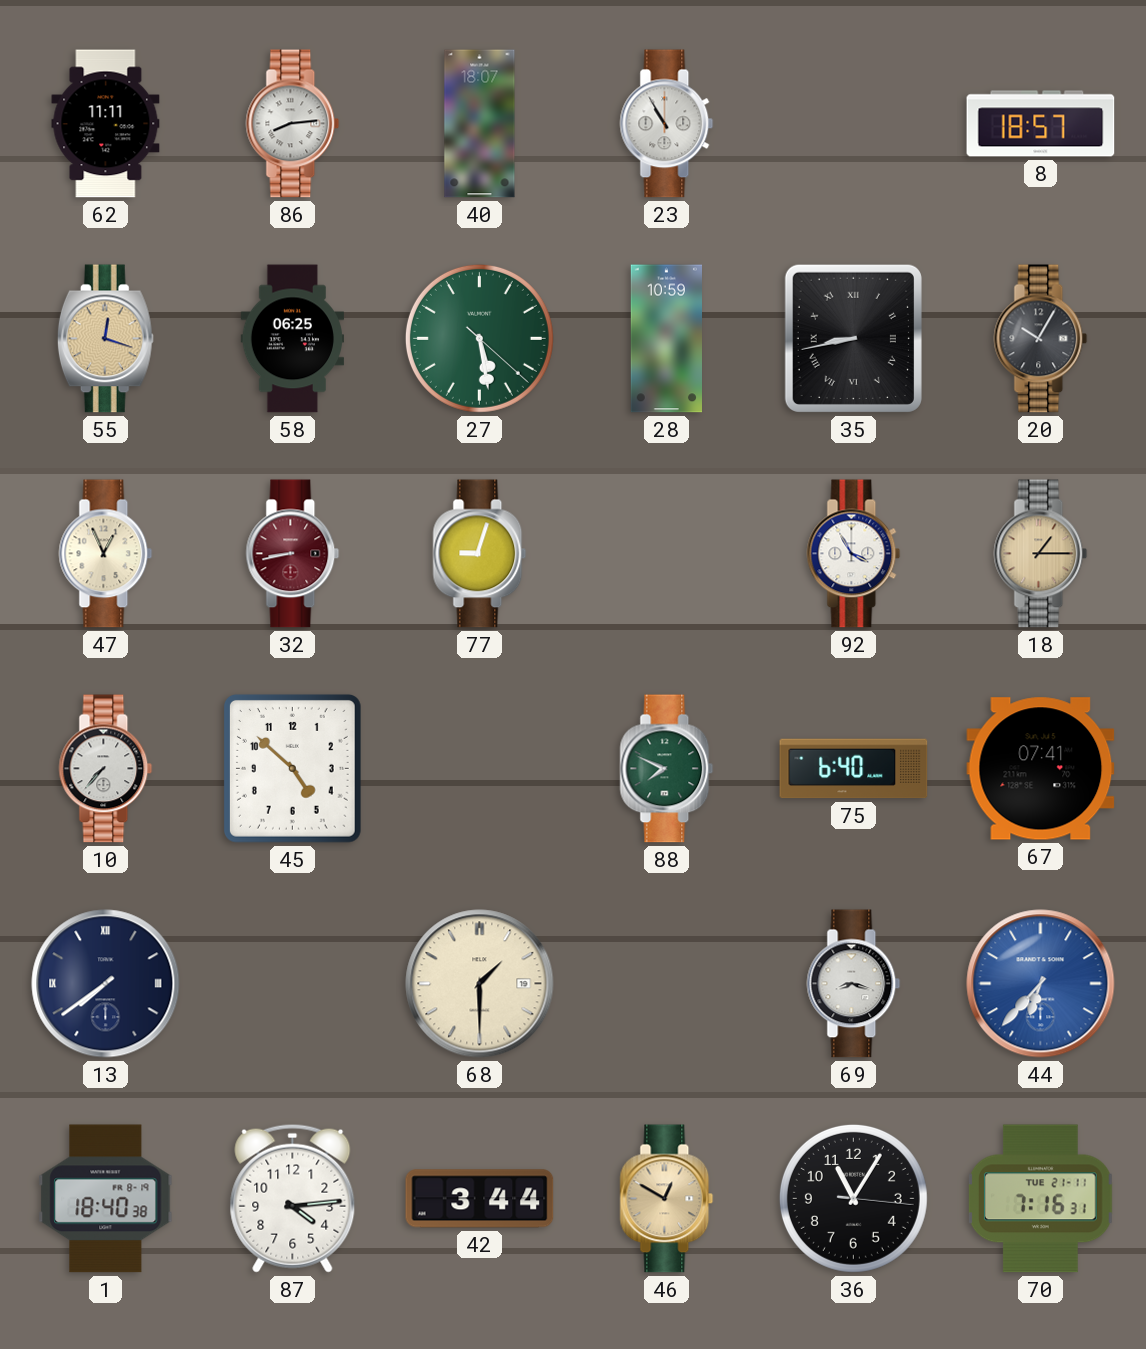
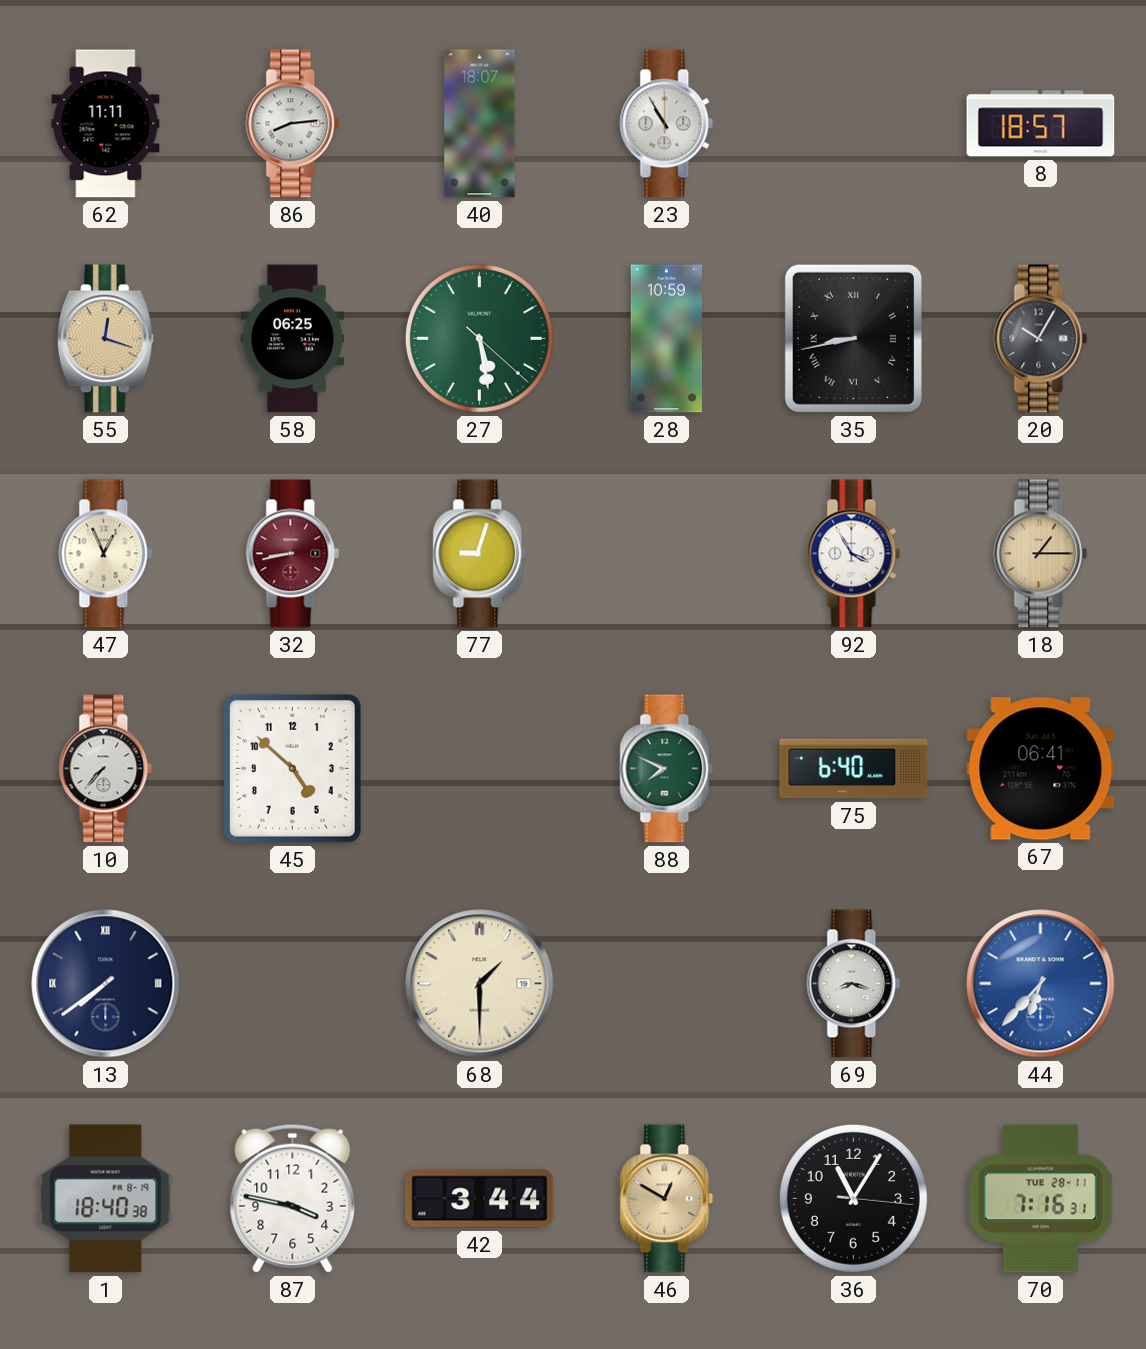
67: 07:41 -> 06:41 (1041, 769)
87: 4:14 -> 3:47 (293, 1198)
70 date: TUE 21-11 -> TUE 28-11 (1040, 1199)
